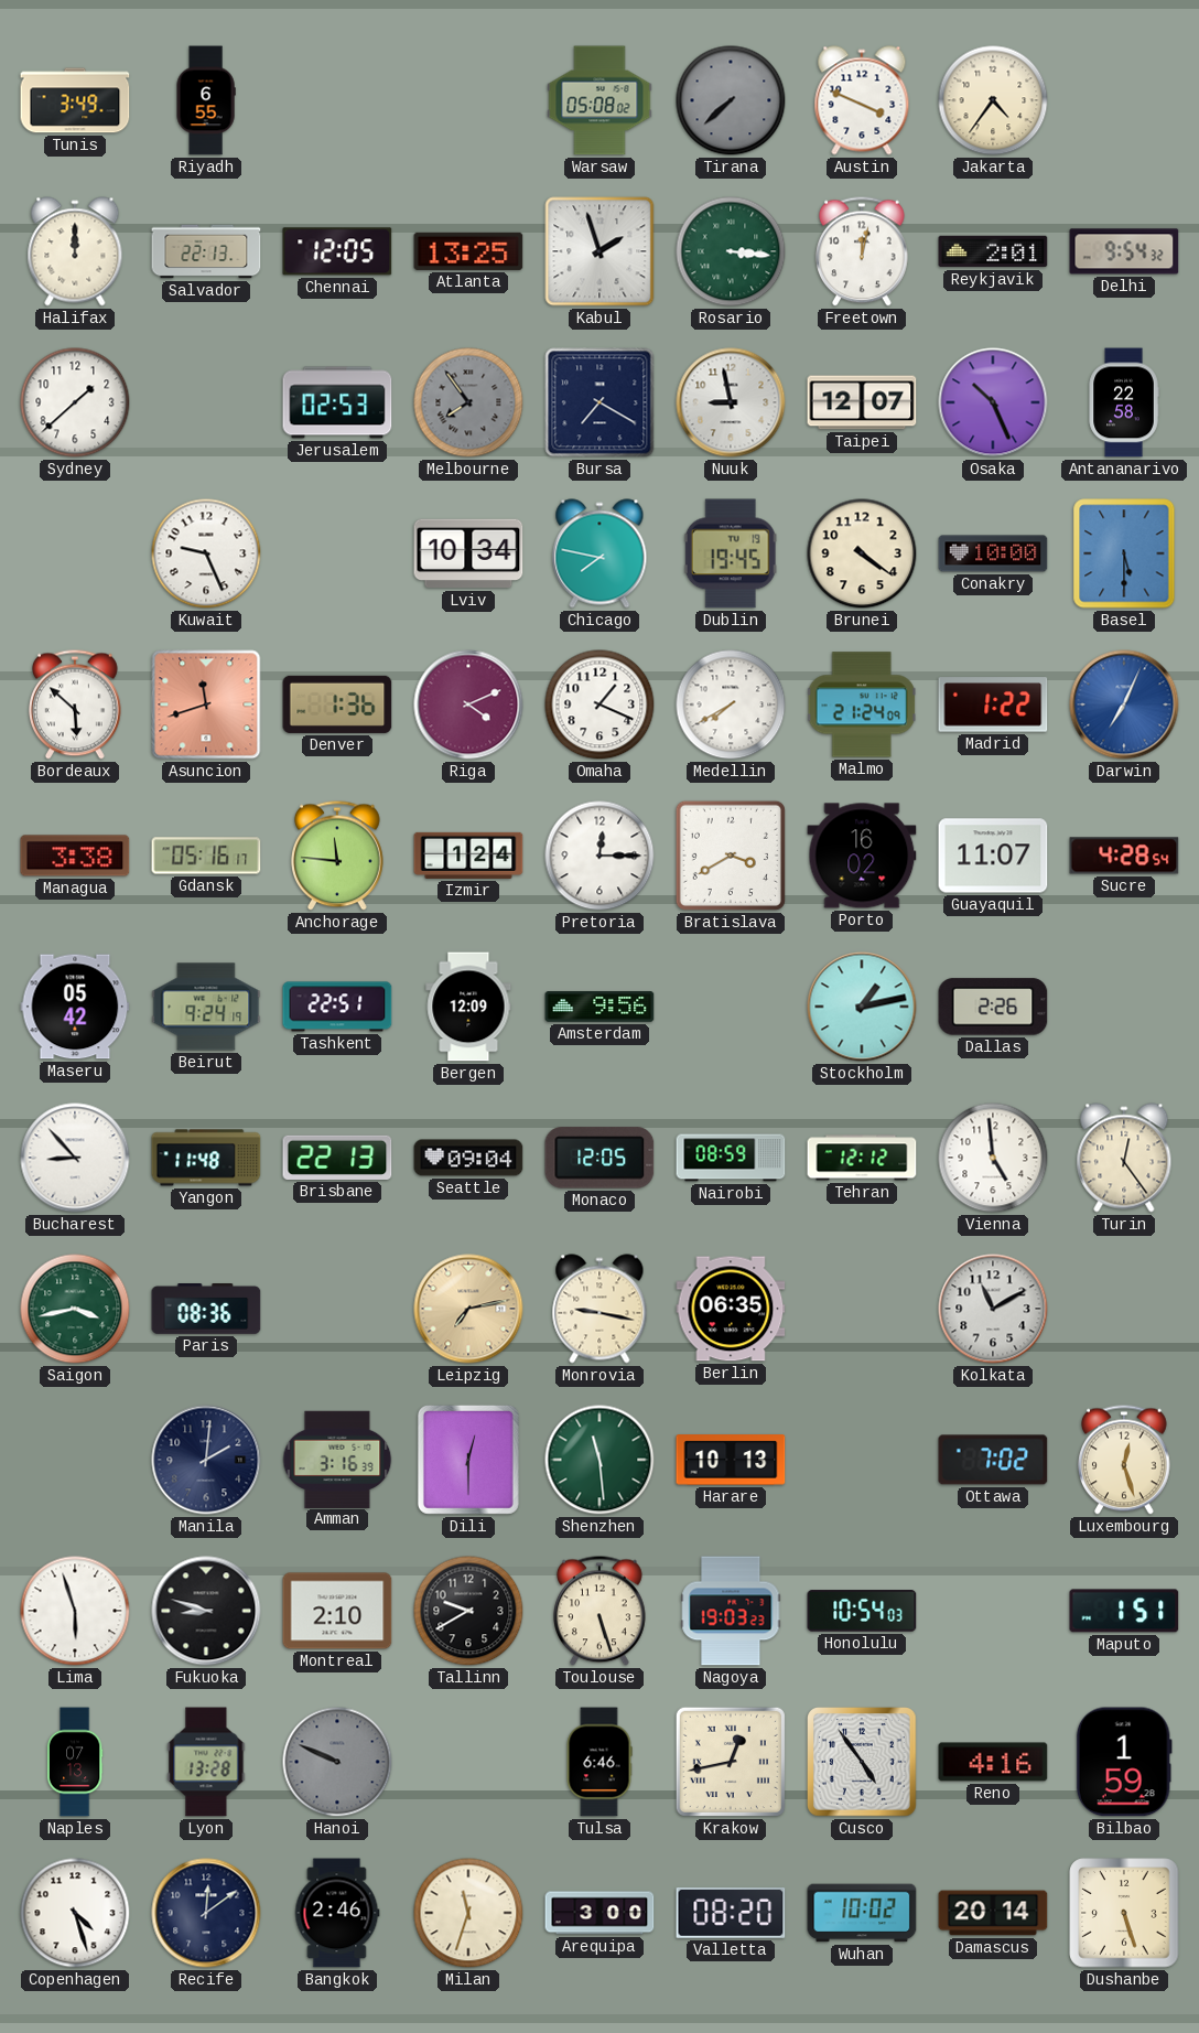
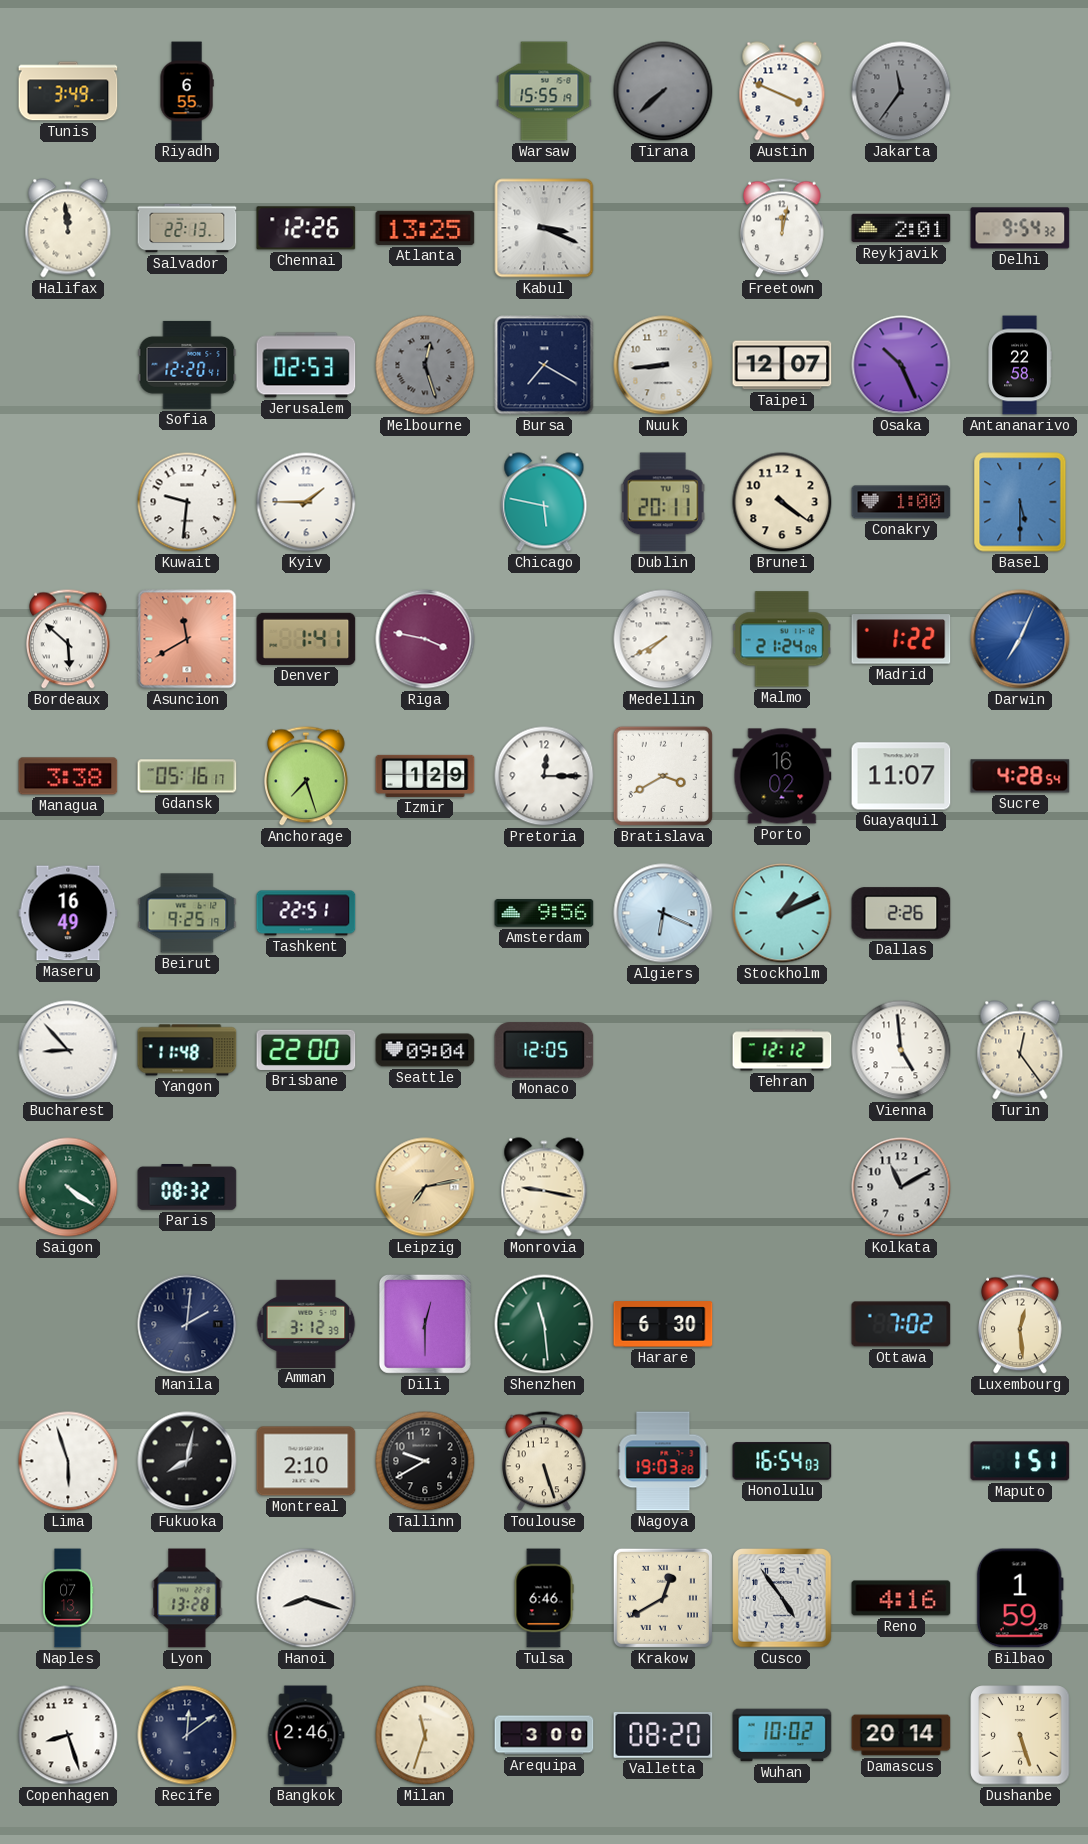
Warsaw: 05:08 -> 15:55 (544, 91)
Jakarta: 4:36 -> 11:36 (901, 91)
Jakarta dial: cream -> grey (901, 91)
Halifax: 12:00 -> 11:59 (68, 228)
Chennai: 12:05 -> 12:26 (306, 228)
Kabul: 1:57 -> 3:19 (544, 228)
Rosario: 3:16 -> none (731, 251)
Sydney: 1:38 -> none (75, 402)
Sofia: none -> 12:20 (187, 365)
Melbourne: 7:54 -> 12:27 (425, 365)
Nuuk: 8:58 -> 8:44 (663, 365)
Kuwait: 9:26 -> 9:31 (187, 502)
Kyiv: none -> 1:45 (306, 502)
Lviv: 10:34 -> none (468, 553)
Chicago: 7:47 -> 5:47 (544, 502)
Dublin: 19:45 -> 20:11 (663, 502)
Conakry: 10:00 -> 1:00 (901, 502)
Asuncion: 11:42 -> 11:40 (187, 639)
Denver: 1:36 -> 1:41 (306, 639)
Riga: 4:11 -> 3:47 (425, 639)
Omaha: 1:19 -> none (599, 704)
Anchorage: 11:46 -> 7:27 (307, 776)
Izmir: 1:24 -> 1:29 (425, 776)
Maseru: 05:42 -> 16:49 (68, 913)
Beirut: 9:24 -> 9:25 (187, 913)
Bergen: 12:09 -> none (468, 1007)
Algiers: none -> 6:19 (663, 913)
Stockholm: 1:13 -> 1:11 (782, 913)
Brisbane: 22:13 -> 22:00 (306, 1050)
Nairobi: 08:59 -> none (731, 1158)
Saigon: 3:43 -> 4:21 (68, 1187)
Paris: 08:36 -> 08:32 (187, 1188)
Berlin: 06:35 -> none (731, 1309)
Amman: 3:16 -> 3:12 (306, 1323)
Harare: 10:13 -> 6:30 (663, 1324)
Luxembourg: 12:27 -> 12:29 (1021, 1324)
Fukuoka: 8:48 -> 8:02 (187, 1461)
Nagoya: 19:03:23 -> 19:03:28 (663, 1461)
Honolulu: 10:54 -> 16:54 (782, 1461)
Hanoi: 9:49 -> 8:18 (306, 1598)
Hanoi dial: grey -> white (306, 1598)
Krakow: 12:43 -> 12:40 (663, 1598)
Copenhagen: 4:27 -> 8:27 (68, 1735)
